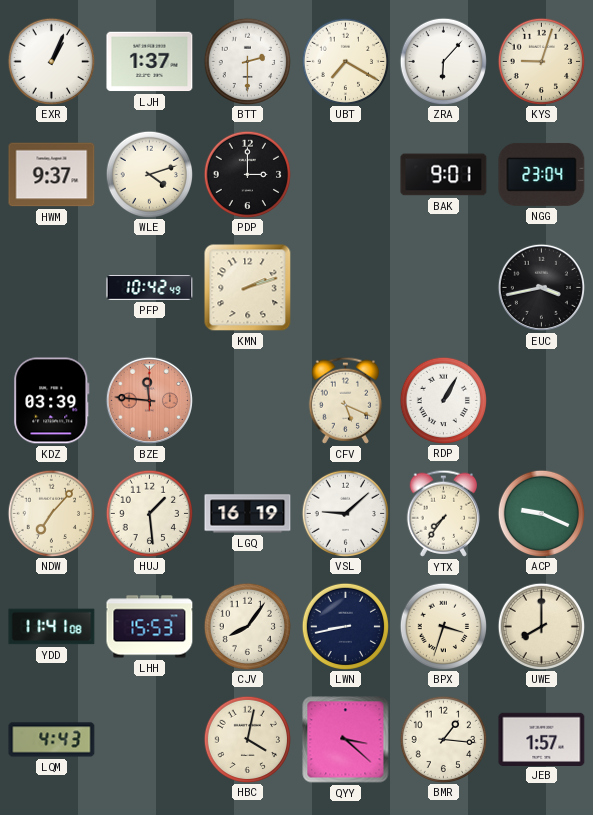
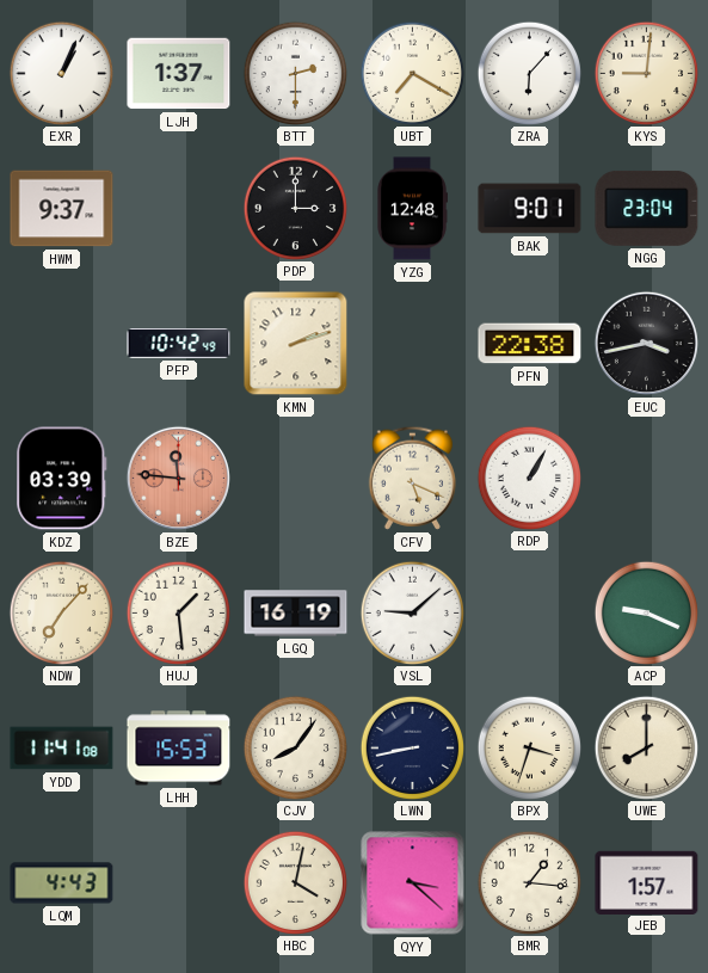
KYS: 9:03 -> 9:01 (647, 73)
WLE: 4:12 -> none (150, 174)
YZG: none -> 12:48 (412, 209)
PFN: none -> 22:38 (530, 344)
YTX: 7:36 -> none (444, 513)
